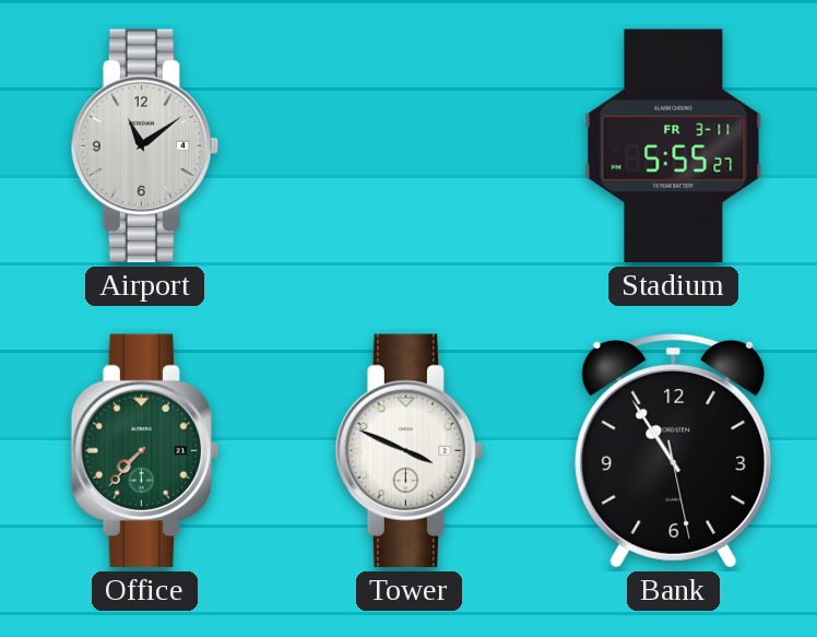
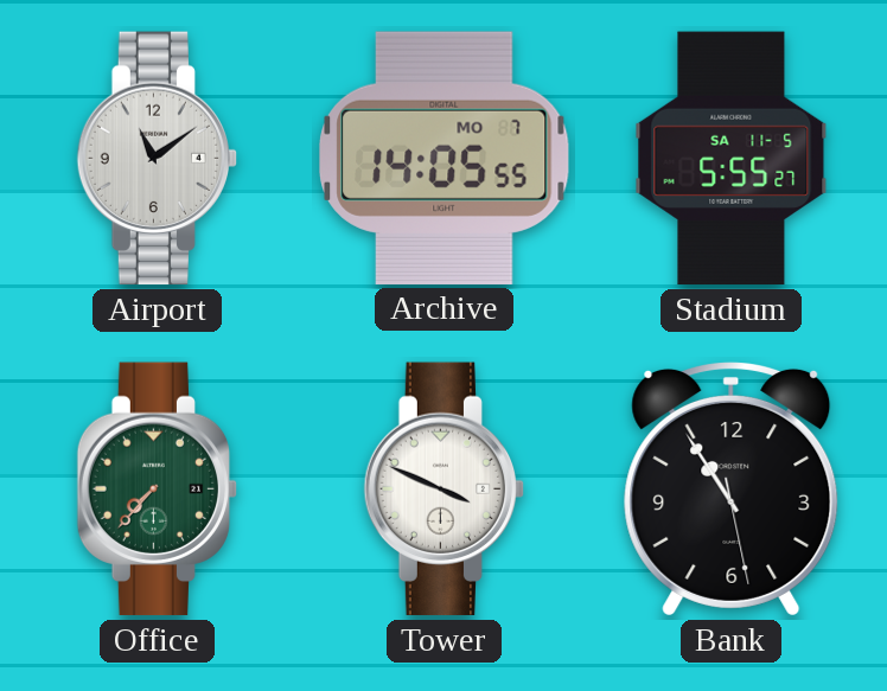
Archive: none -> 14:05 (445, 158)
Stadium date: FR 3-11 -> SA 11-5 (732, 159)
